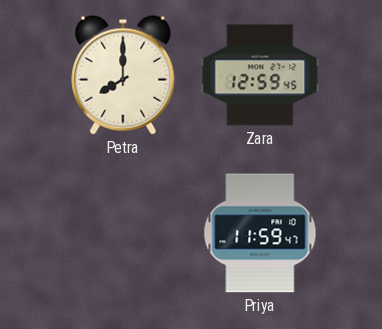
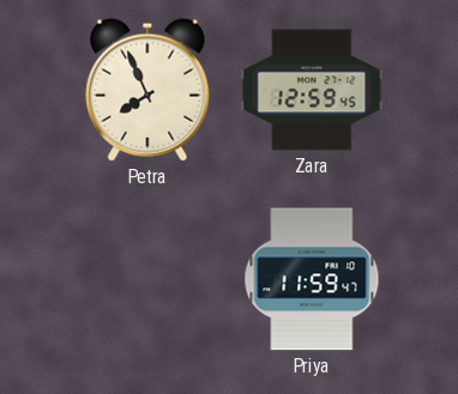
Petra: 8:00 -> 7:56 (147, 90)
